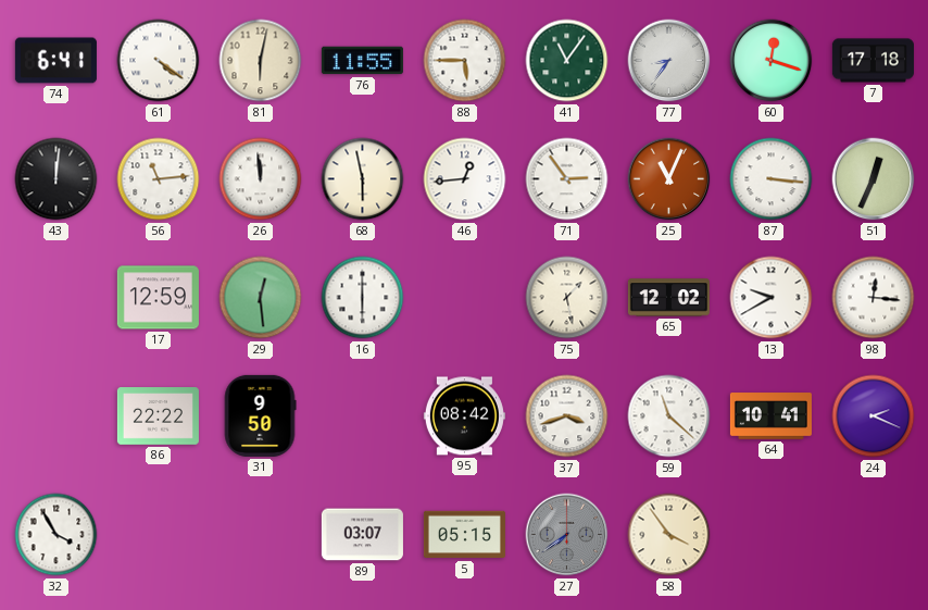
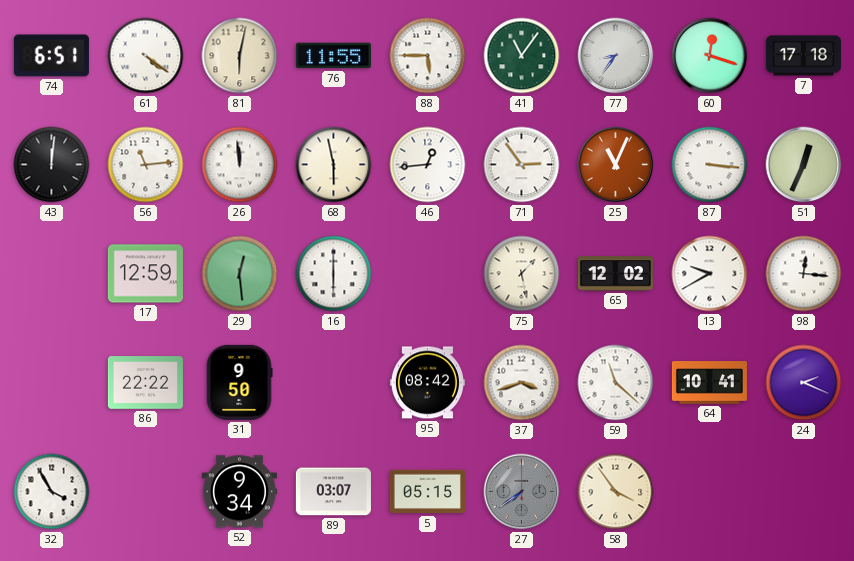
74: 6:41 -> 6:51 (51, 56)
52: none -> 9:34 (239, 492)
